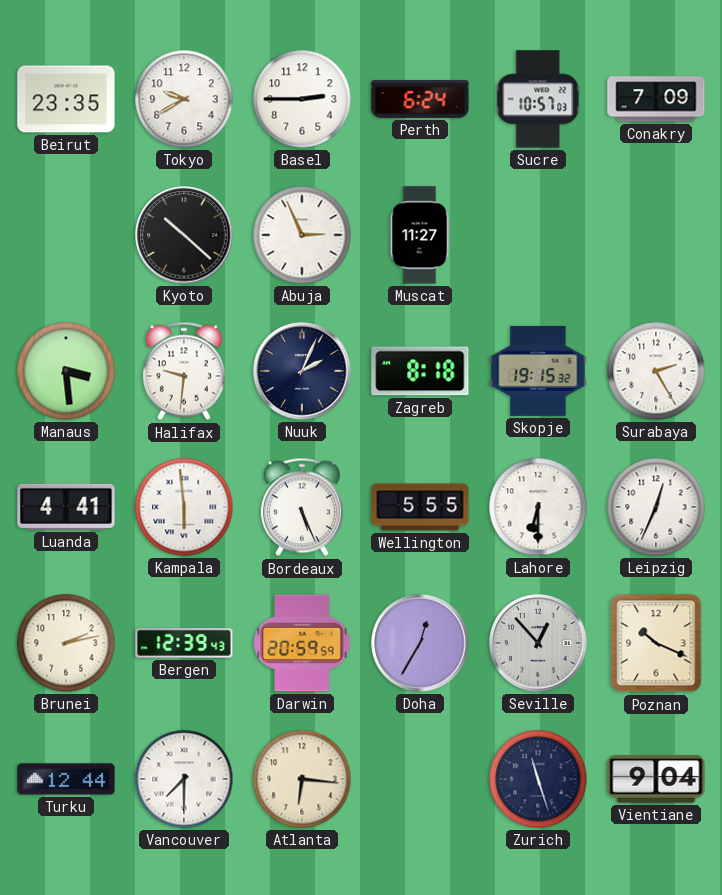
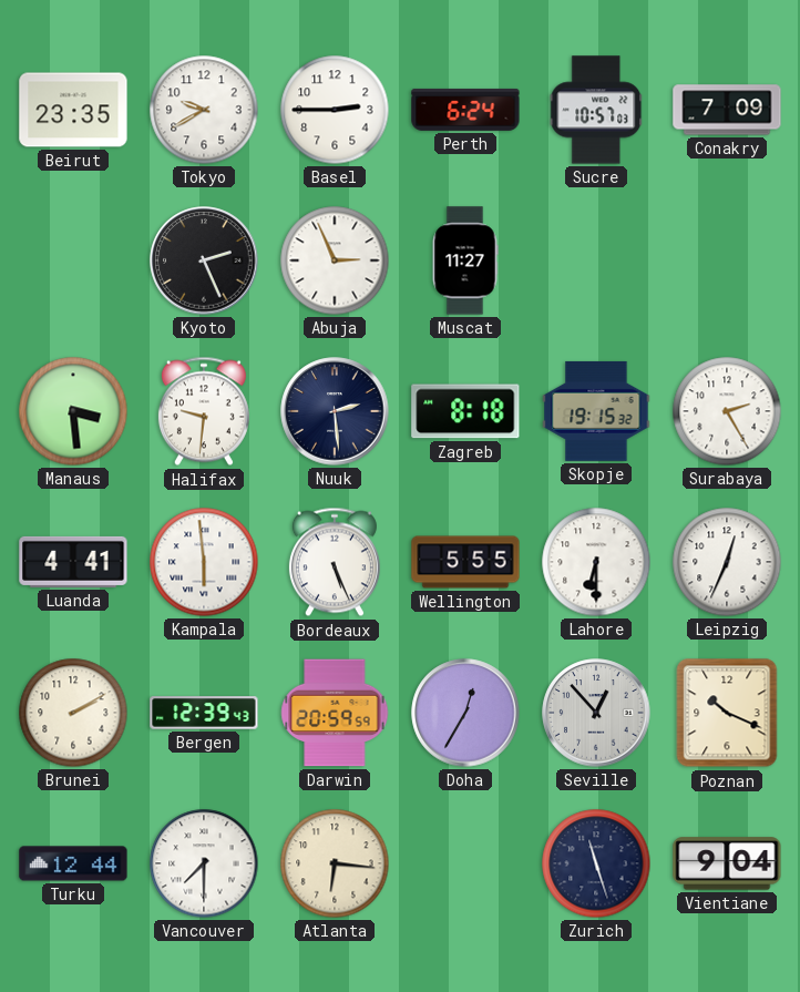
Kyoto: 10:22 -> 2:26 (204, 260)
Nuuk: 2:04 -> 2:29 (335, 411)
Brunei: 2:13 -> 2:10 (73, 713)
